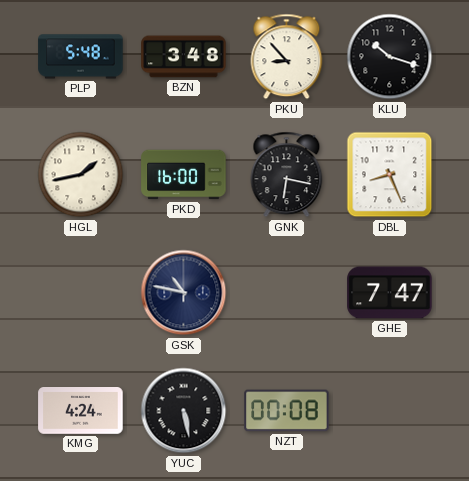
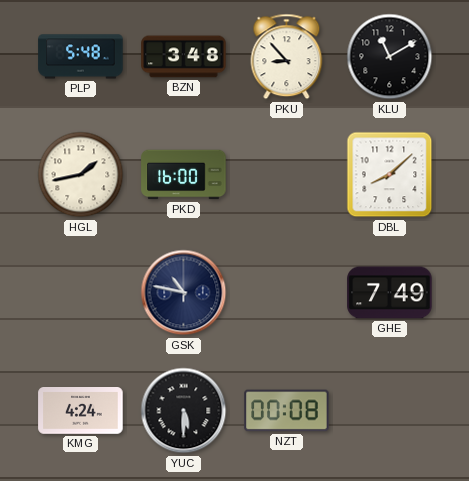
KLU: 10:18 -> 11:10 (390, 57)
GNK: 6:17 -> none (287, 175)
DBL: 8:26 -> 8:08 (390, 175)
GHE: 7:47 -> 7:49 (390, 293)
YUC: 5:28 -> 5:30 (184, 411)
